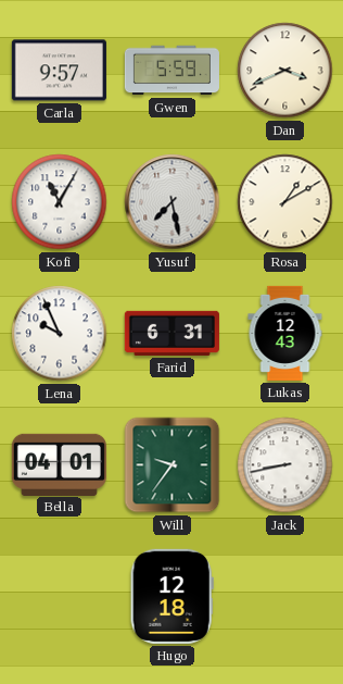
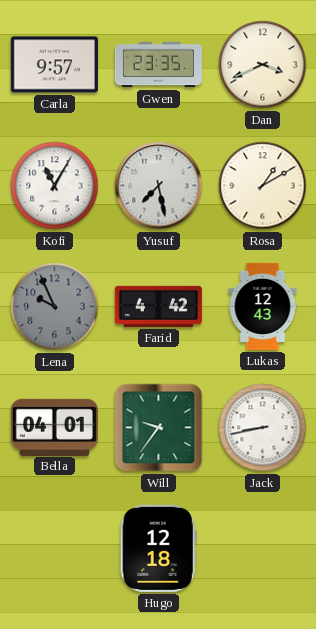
Gwen: 5:59 -> 23:35 (158, 65)
Lena dial: white -> grey (55, 307)
Farid: 6:31 -> 4:42 (158, 306)
